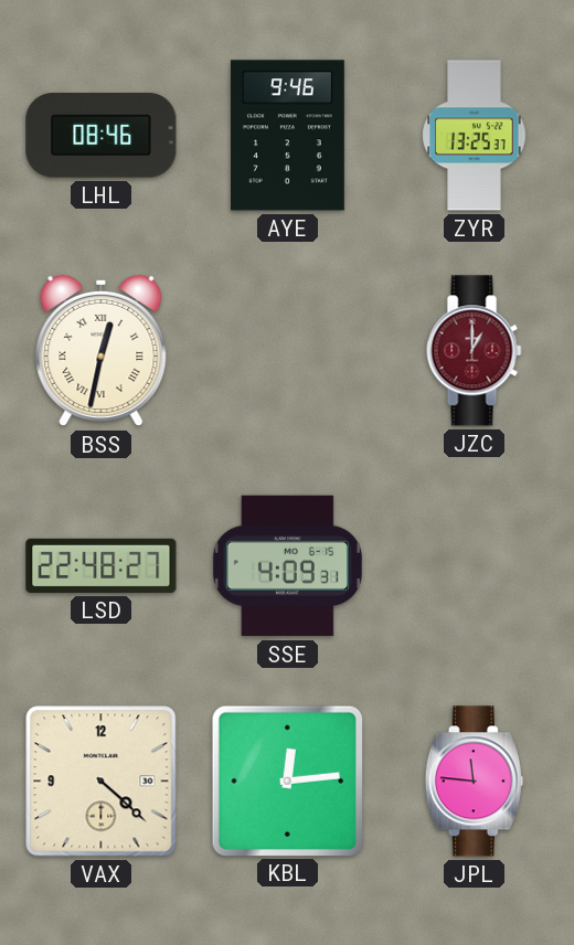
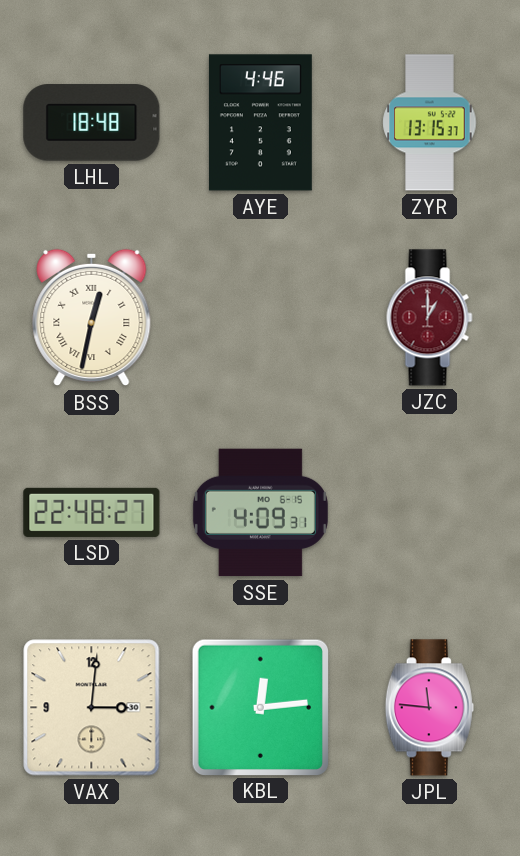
LHL: 08:46 -> 18:48 (92, 123)
AYE: 9:46 -> 4:46 (260, 123)
ZYR: 13:25 -> 13:15 (430, 123)
VAX: 4:22 -> 3:01 (92, 708)
